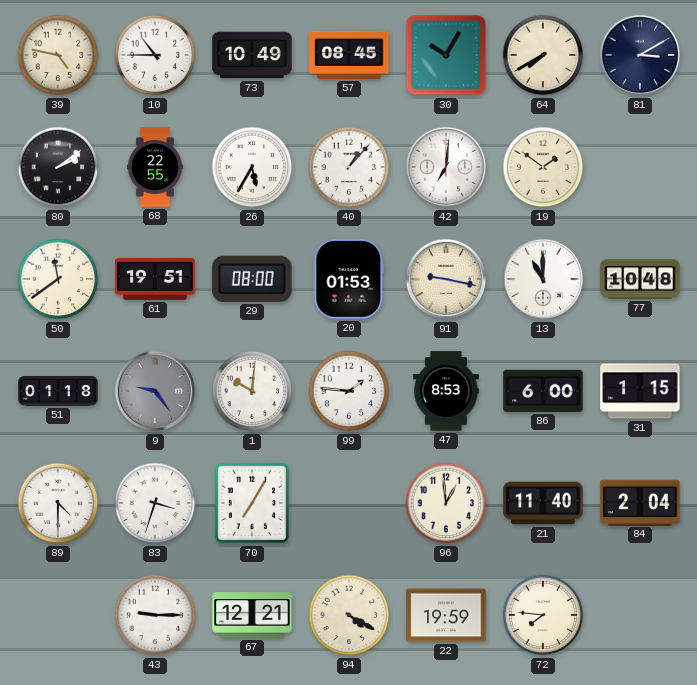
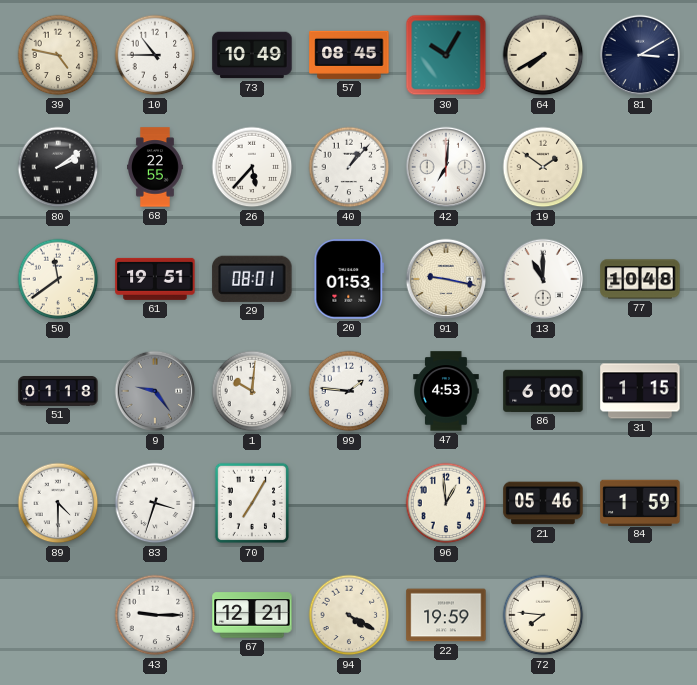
26: 5:35 -> 5:37 (252, 167)
29: 08:00 -> 08:01 (252, 279)
47: 8:53 -> 4:53 (446, 391)
21: 11:40 -> 05:46 (543, 503)
84: 2:04 -> 1:59 (640, 502)
